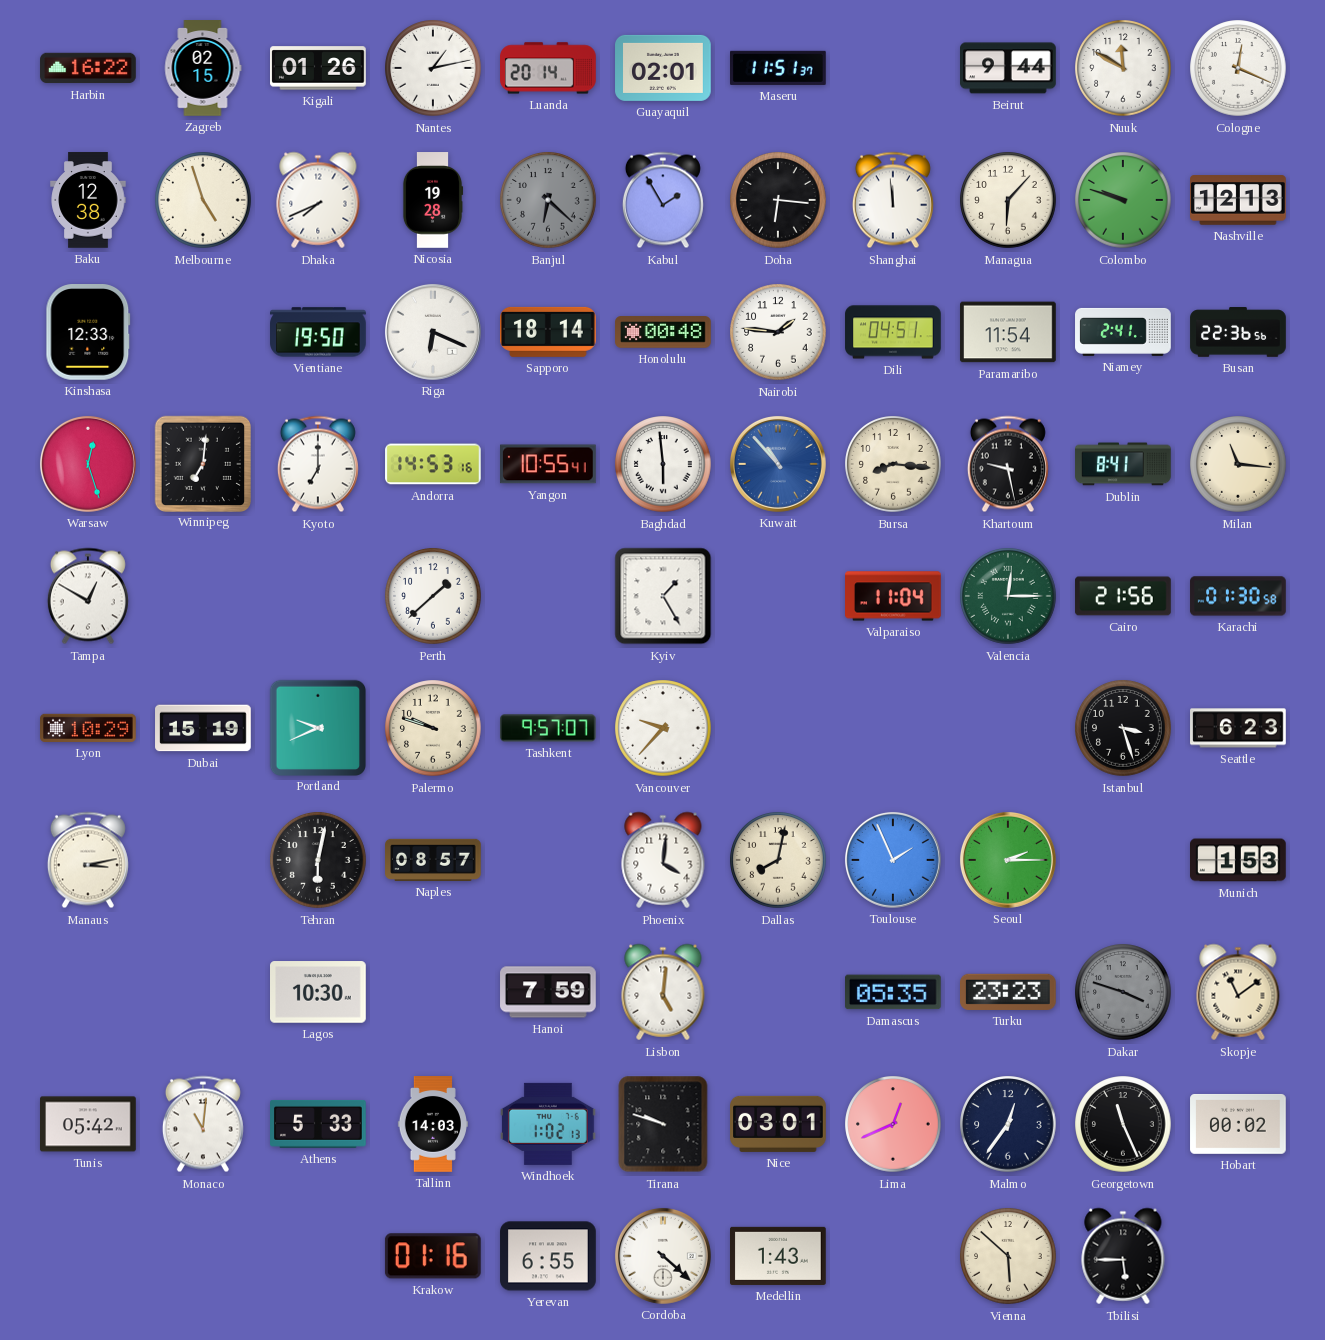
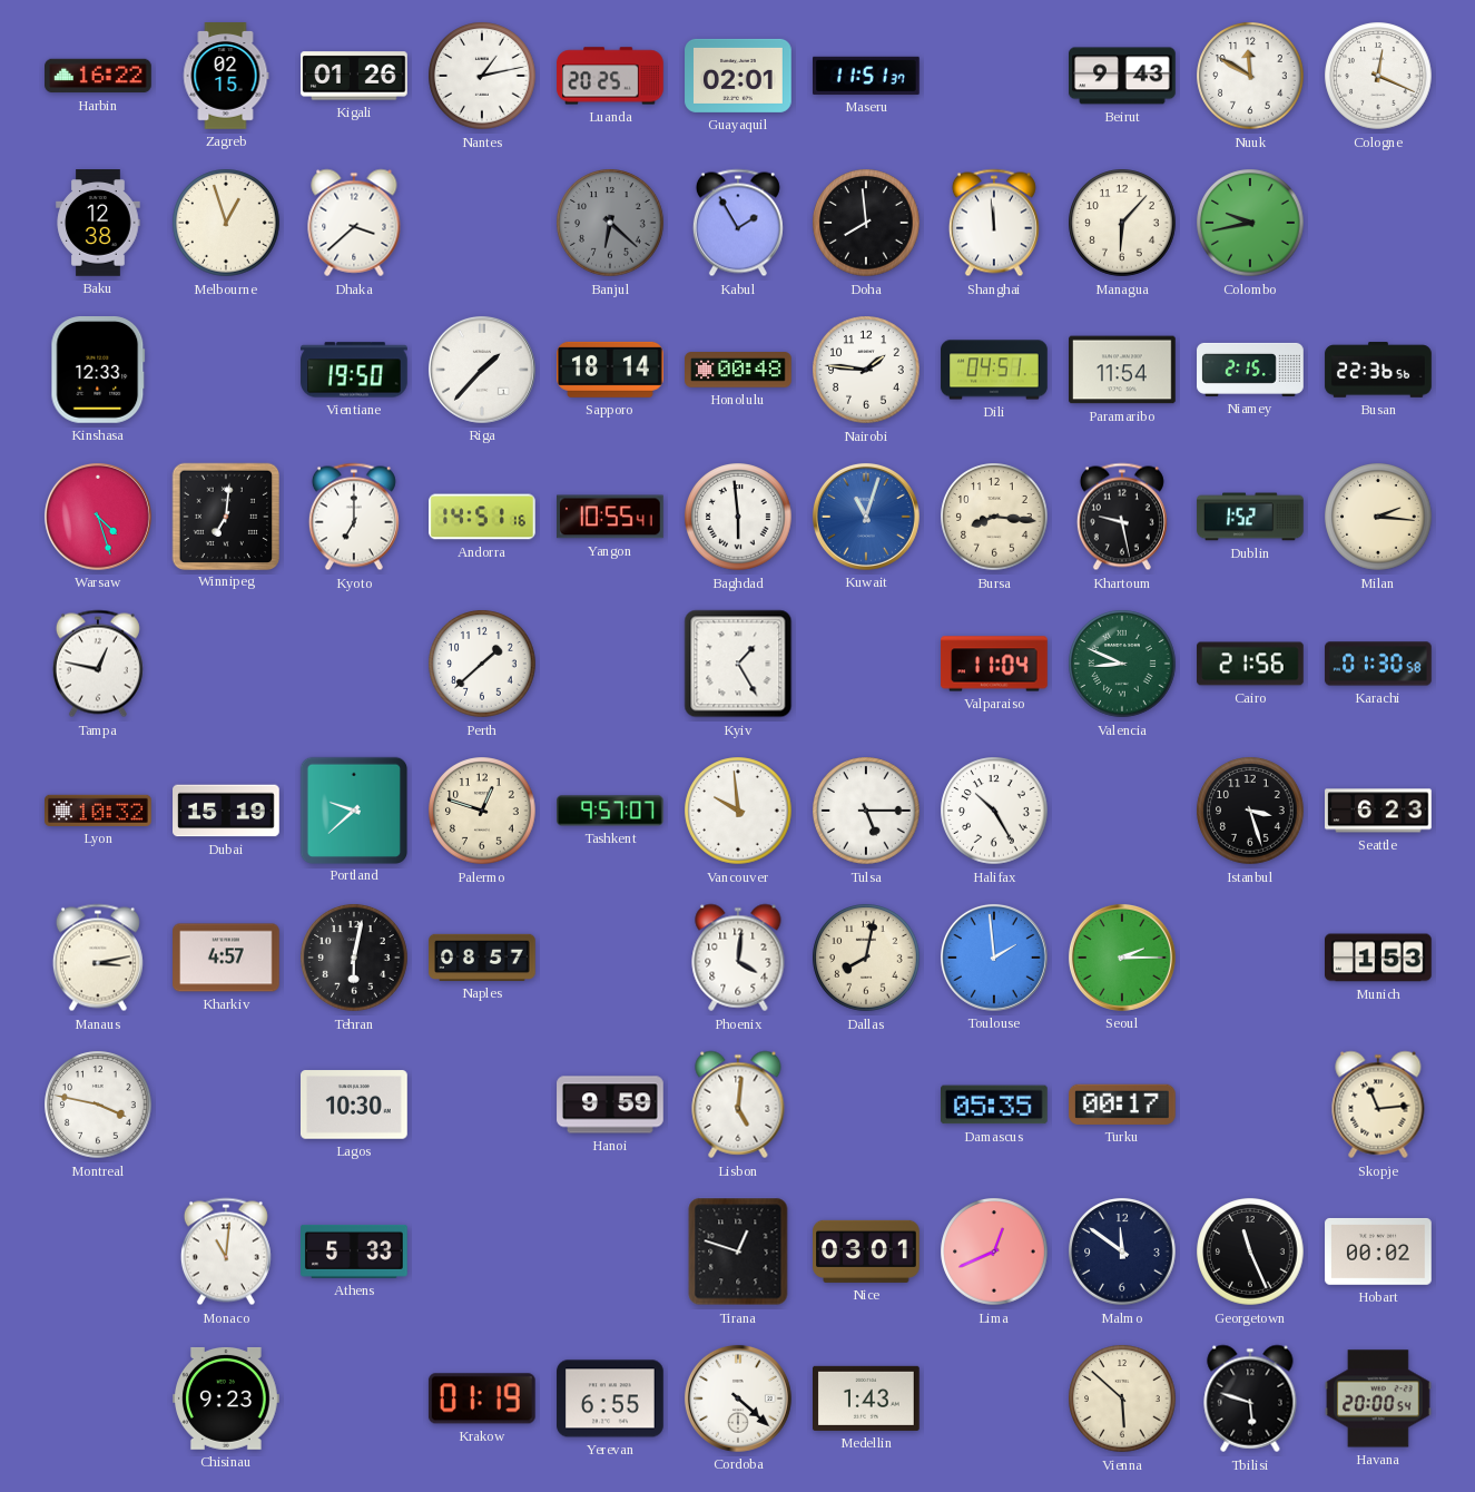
Luanda: 20:14 -> 20:25 (610, 76)
Beirut: 9:44 -> 9:43 (1122, 76)
Melbourne: 4:57 -> 12:57 (226, 223)
Dhaka: 7:41 -> 3:38 (354, 223)
Nicosia: 19:28 -> none (433, 200)
Doha: 6:16 -> 7:59 (866, 223)
Colombo: 9:48 -> 9:43 (1250, 223)
Nashville: 12:13 -> none (1238, 200)
Riga: 6:19 -> 1:37 (482, 370)
Niamey: 2:41 -> 2:15 (1250, 370)
Warsaw: 12:27 -> 4:27 (98, 517)
Andorra: 14:53 -> 14:51 (482, 517)
Kuwait: 10:53 -> 11:03 (866, 517)
Dublin: 8:41 -> 1:52 (1250, 517)
Milan: 11:16 -> 2:16 (1378, 517)
Tampa: 12:50 -> 12:47 (98, 664)
Valencia: 12:15 -> 8:49 (1122, 664)
Lyon: 10:29 -> 10:32 (98, 811)
Portland: 9:41 -> 9:38 (354, 809)
Palermo: 9:48 -> 12:48 (482, 811)
Vancouver: 9:37 -> 9:59 (738, 811)
Tulsa: none -> 5:15 (866, 811)
Halifax: none -> 10:25 (994, 811)
Kharkiv: none -> 4:57 (226, 958)
Toulouse: 1:56 -> 1:59 (994, 958)
Montreal: none -> 3:47 (98, 1105)
Hanoi: 7:59 -> 9:59 (610, 1105)
Turku: 23:23 -> 00:17 (1123, 1105)
Dakar: 3:48 -> none (1123, 992)
Skopje: 11:09 -> 11:14 (1378, 1105)
Tunis: 05:42 -> none (89, 1124)
Tallinn: 14:03 -> none (433, 1124)
Windhoek: 1:02 -> none (549, 1124)
Tirana: 9:48 -> 12:48 (738, 1251)
Malmo: 12:36 -> 11:51 (1122, 1251)
Chisinau: none -> 9:23 (227, 1398)
Krakow: 01:16 -> 01:19 (482, 1398)
Tbilisi: 5:45 -> 5:48 (1250, 1398)
Havana: none -> 20:00 (1378, 1398)
